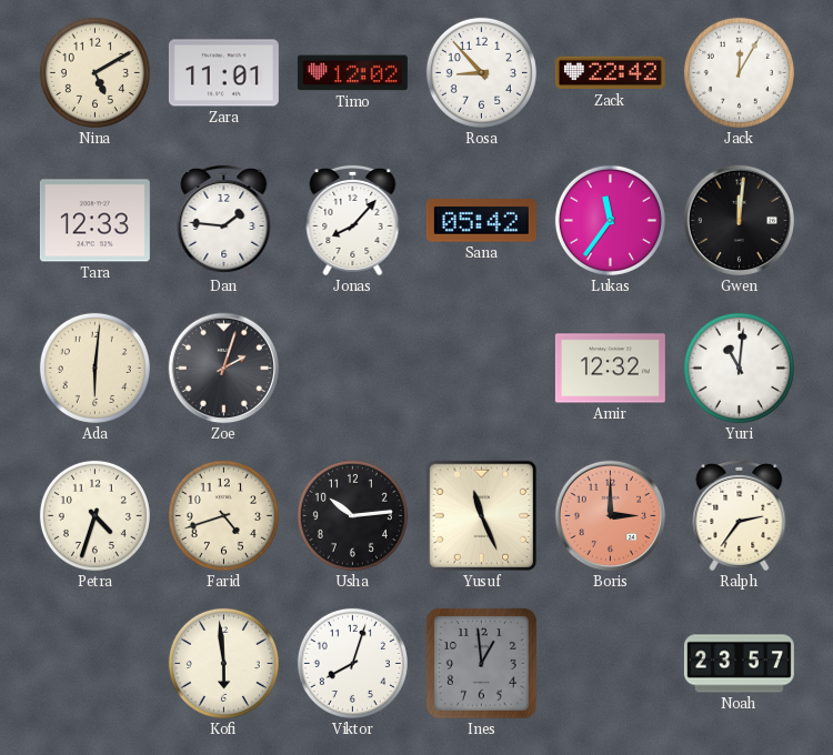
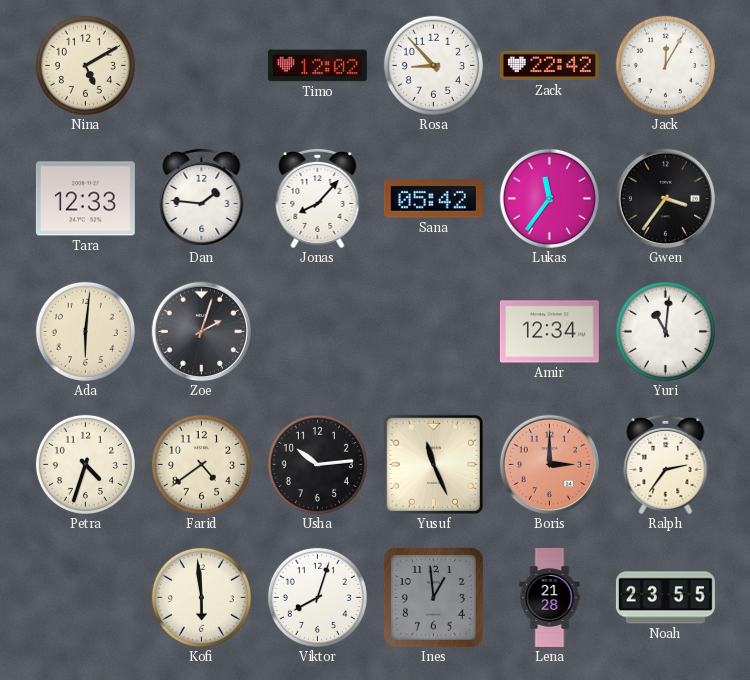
Zara: 11:01 -> none (223, 73)
Gwen: 12:01 -> 3:36 (666, 199)
Amir: 12:32 -> 12:34 (549, 332)
Farid: 4:42 -> 4:39 (201, 464)
Lena: none -> 21:28 (550, 597)
Noah: 23:57 -> 23:55 (665, 598)
